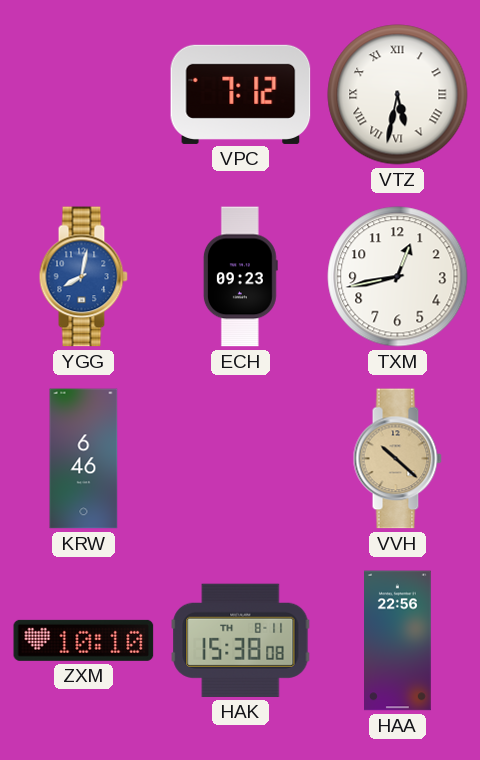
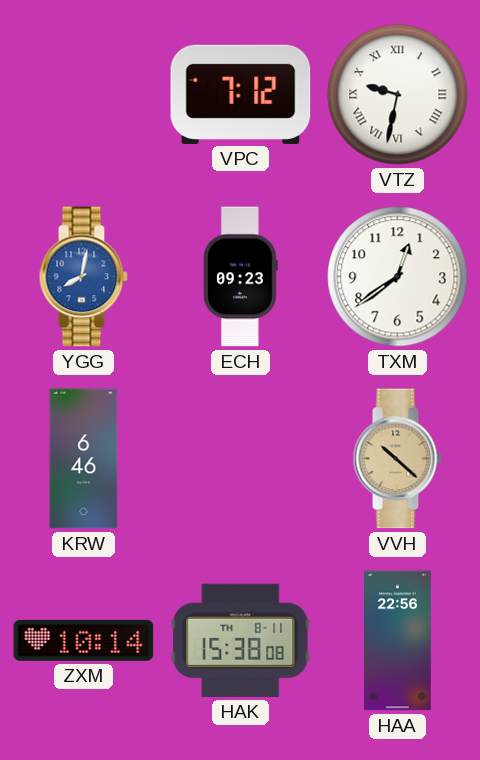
VTZ: 5:32 -> 9:32 (398, 95)
TXM: 12:43 -> 12:39 (398, 277)
ZXM: 10:10 -> 10:14 (84, 640)
